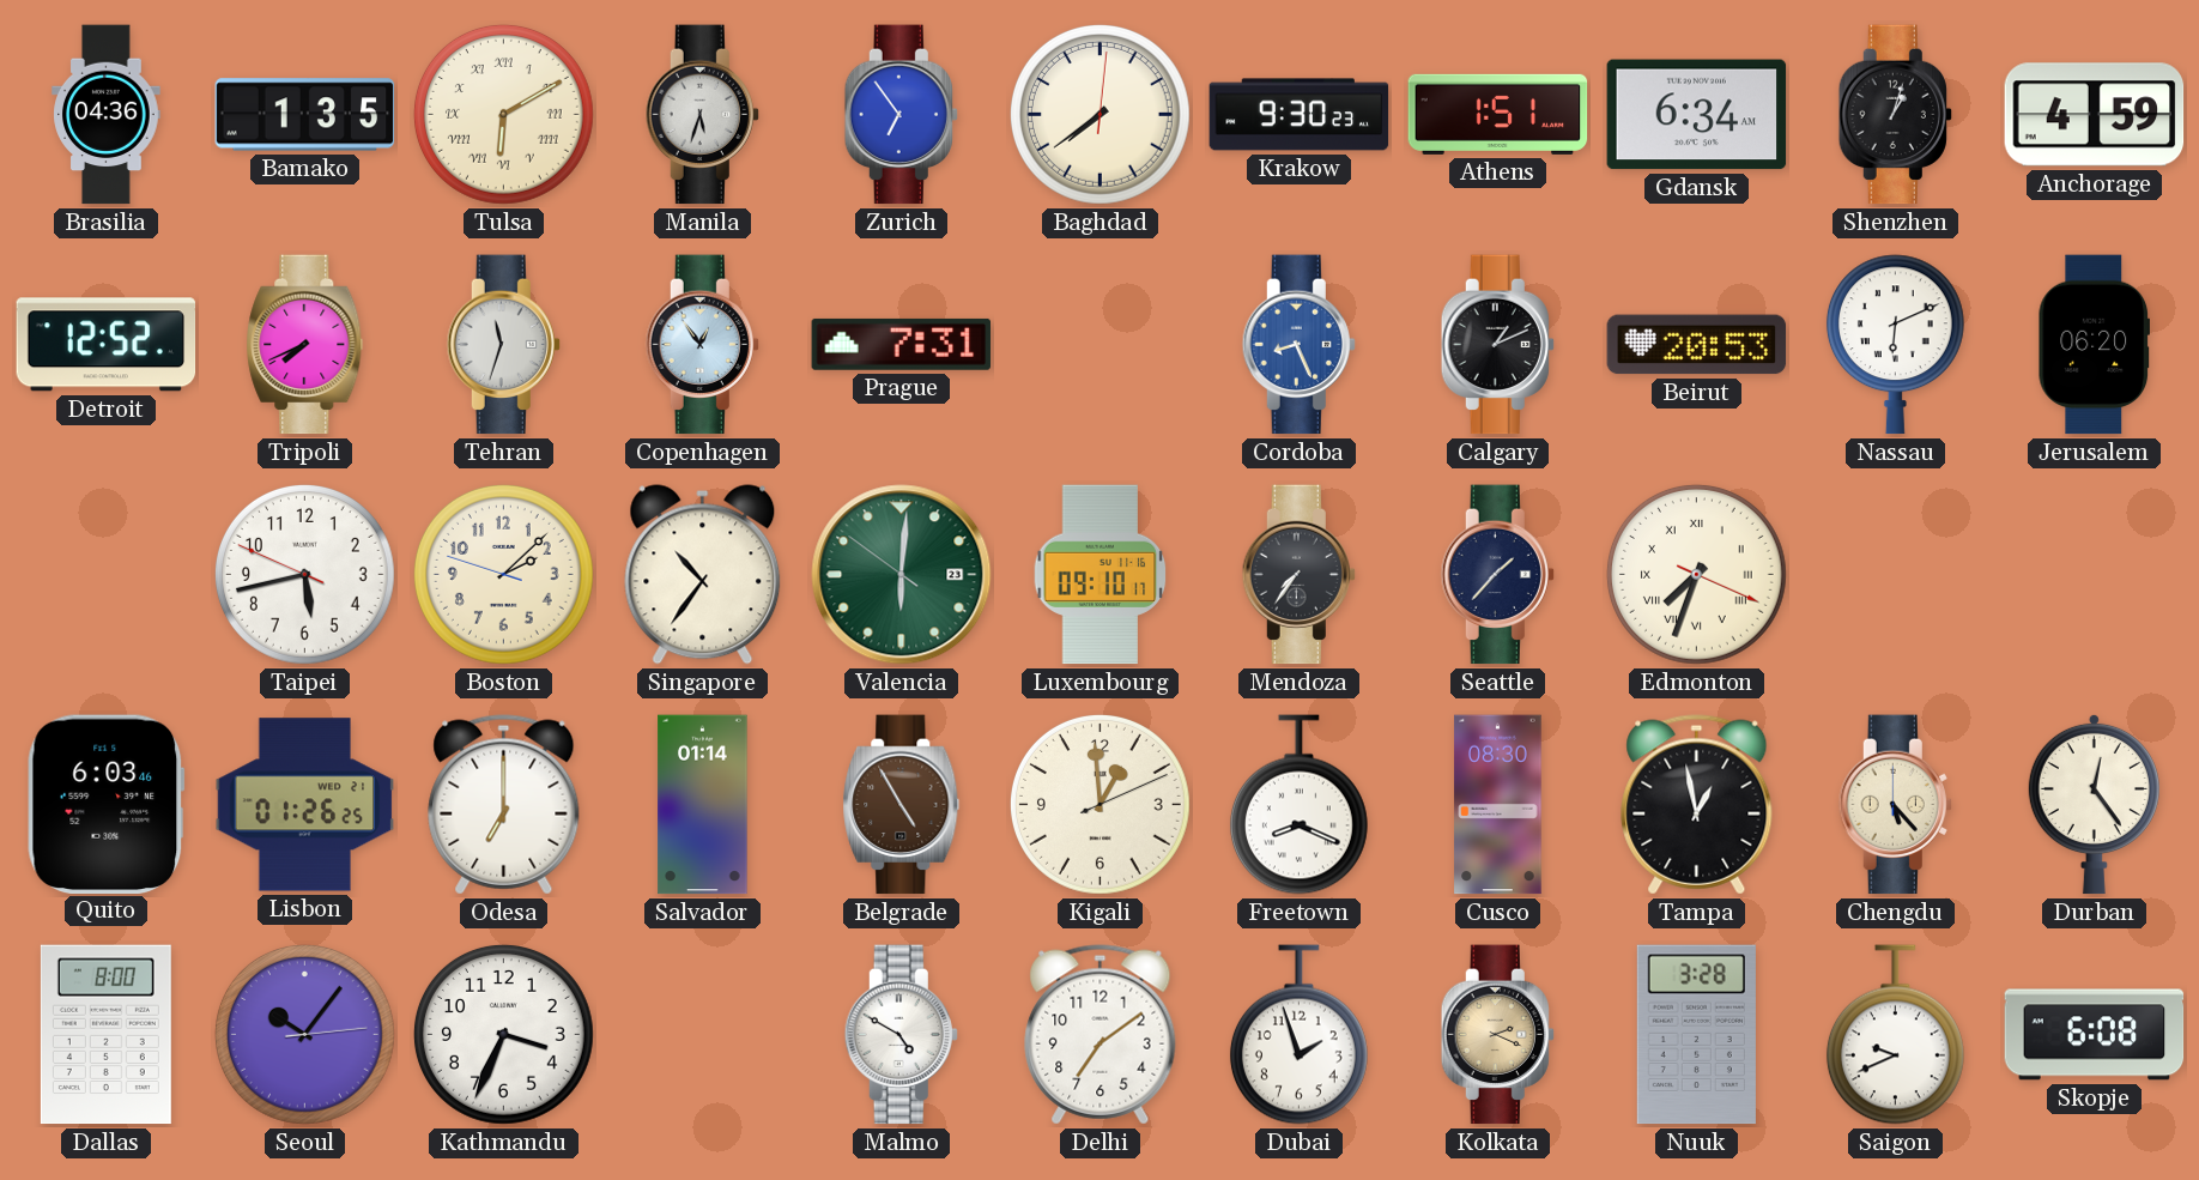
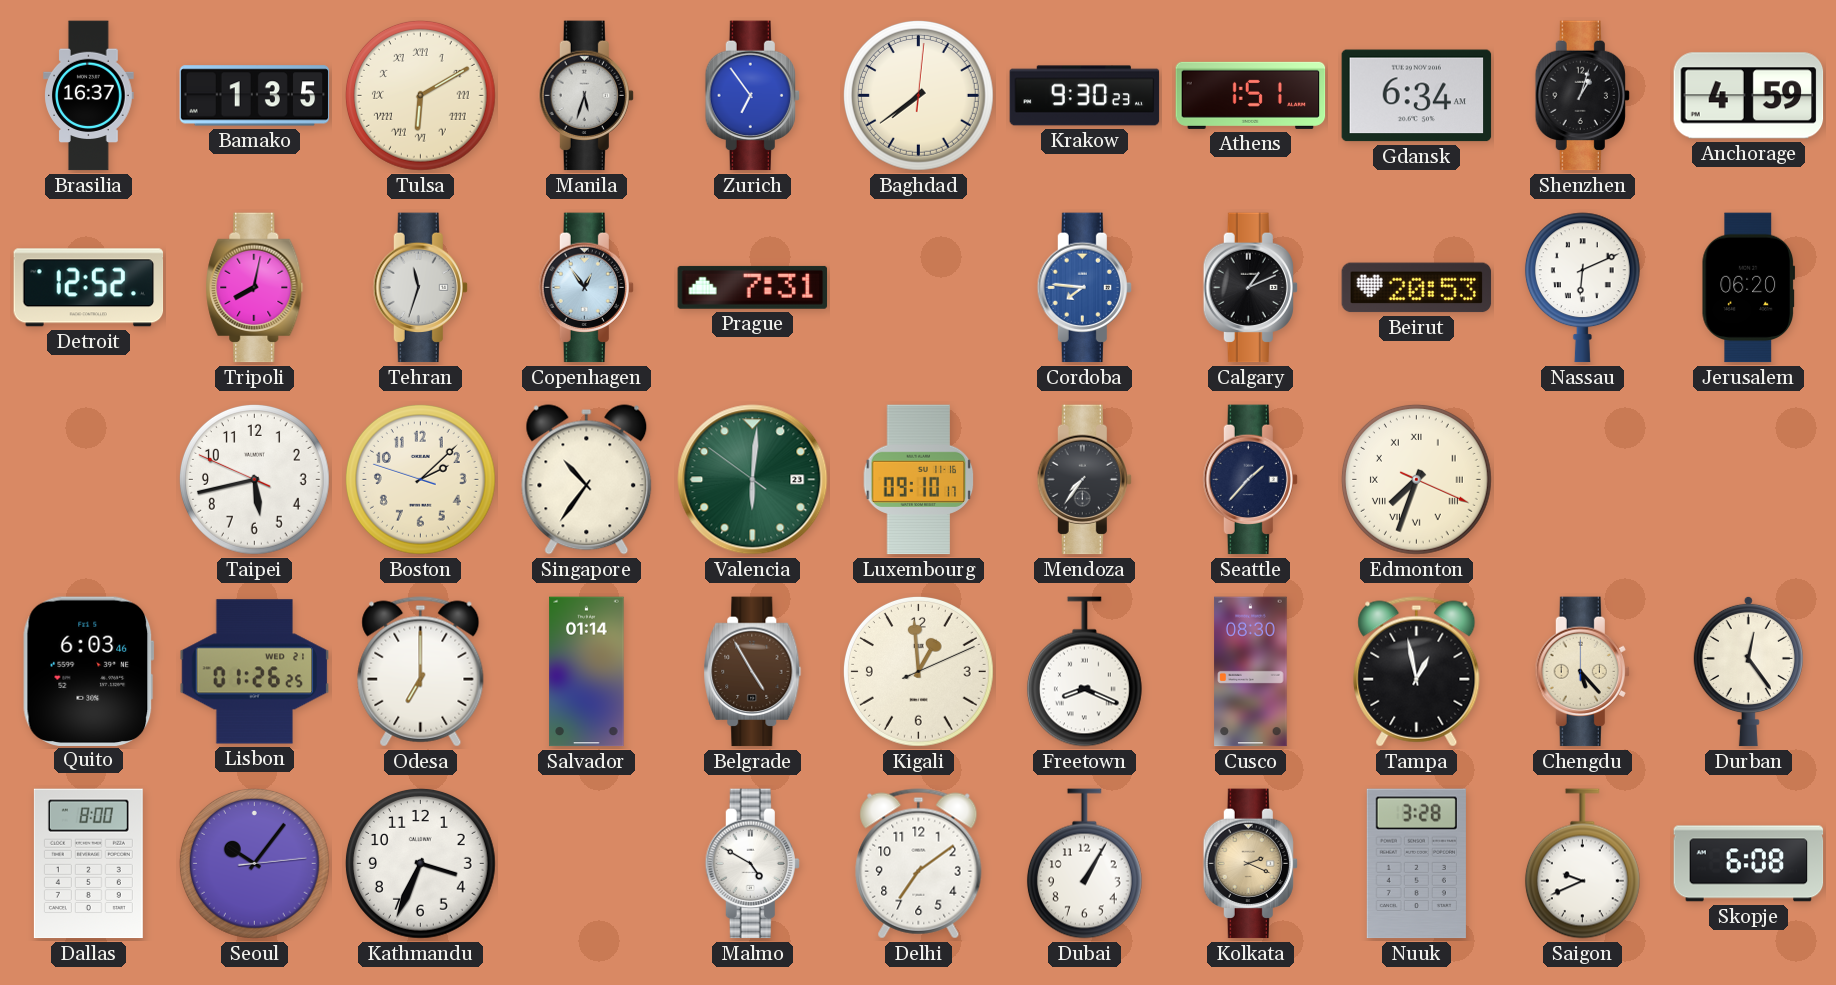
Brasilia: 04:36 -> 16:37 (89, 96)
Tripoli: 7:41 -> 8:02 (255, 288)
Cordoba: 8:26 -> 7:46 (1084, 288)
Dubai: 1:57 -> 1:05 (1084, 864)
